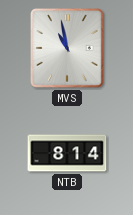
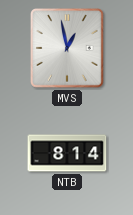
MVS: 10:58 -> 12:58 (68, 49)
